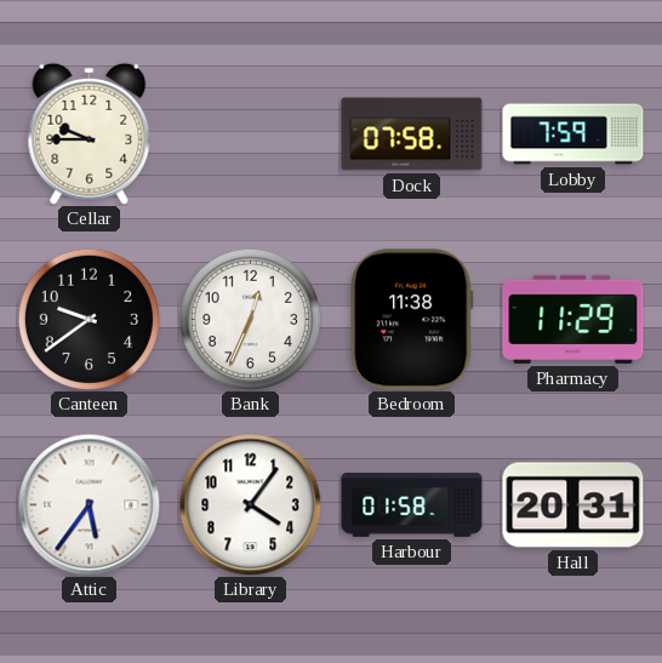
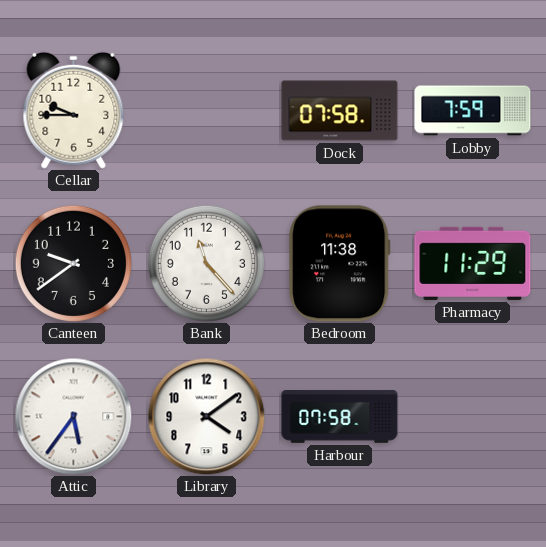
Bank: 12:34 -> 11:23 (206, 263)
Library: 4:06 -> 4:09 (206, 416)
Harbour: 01:58 -> 07:58 (340, 417)
Hall: 20:31 -> none (573, 505)
